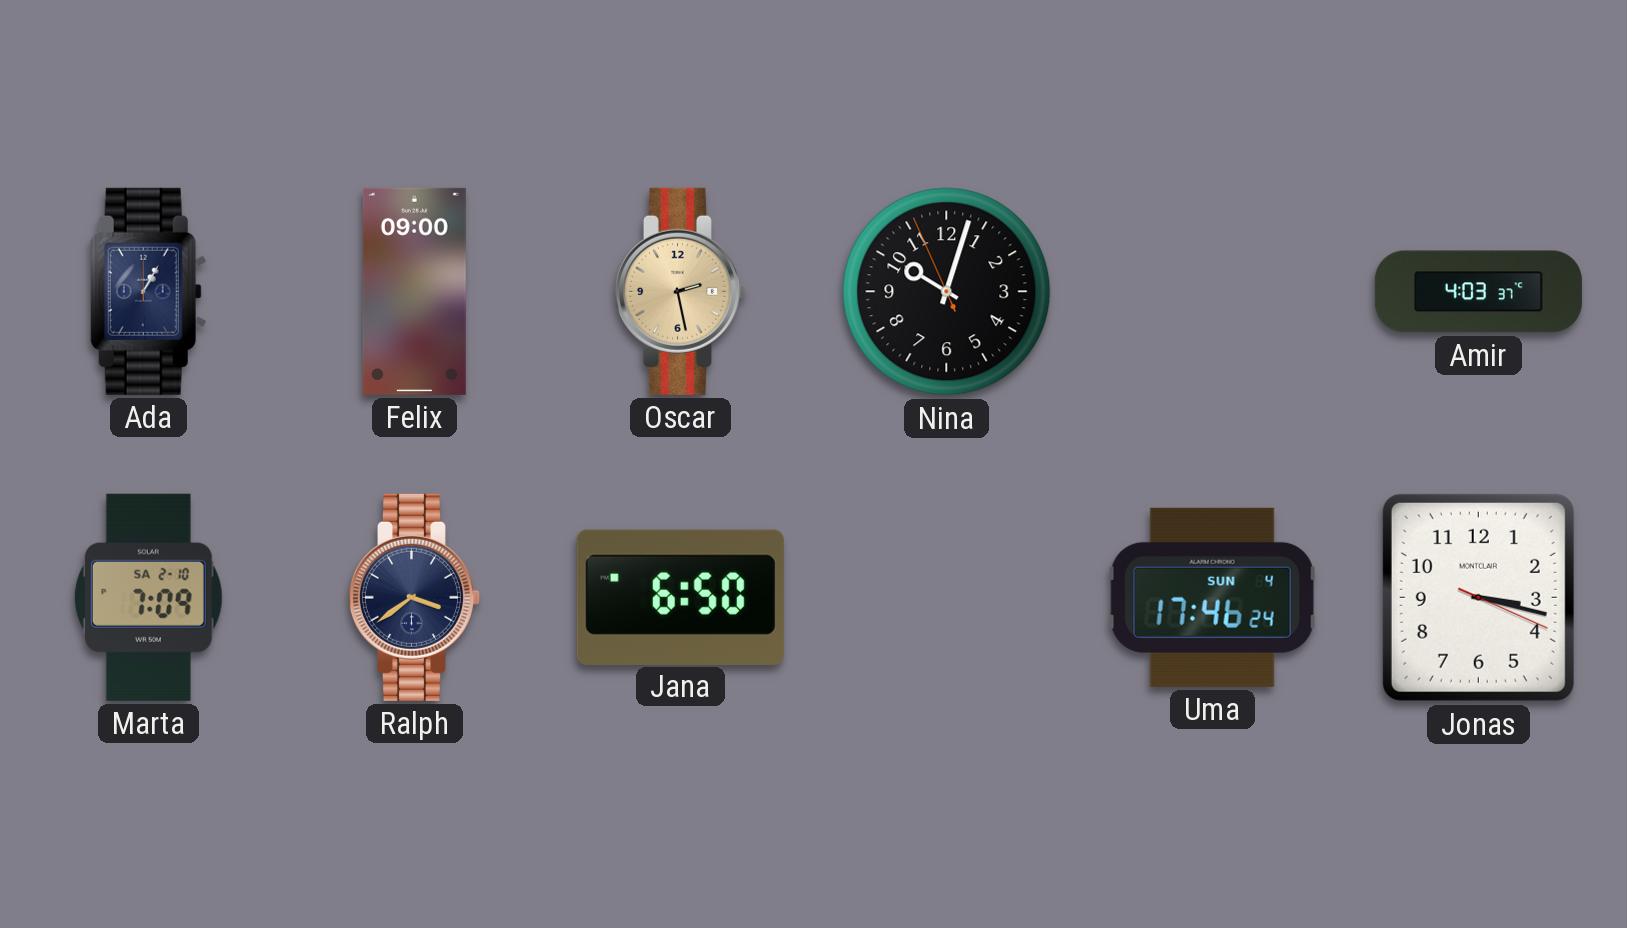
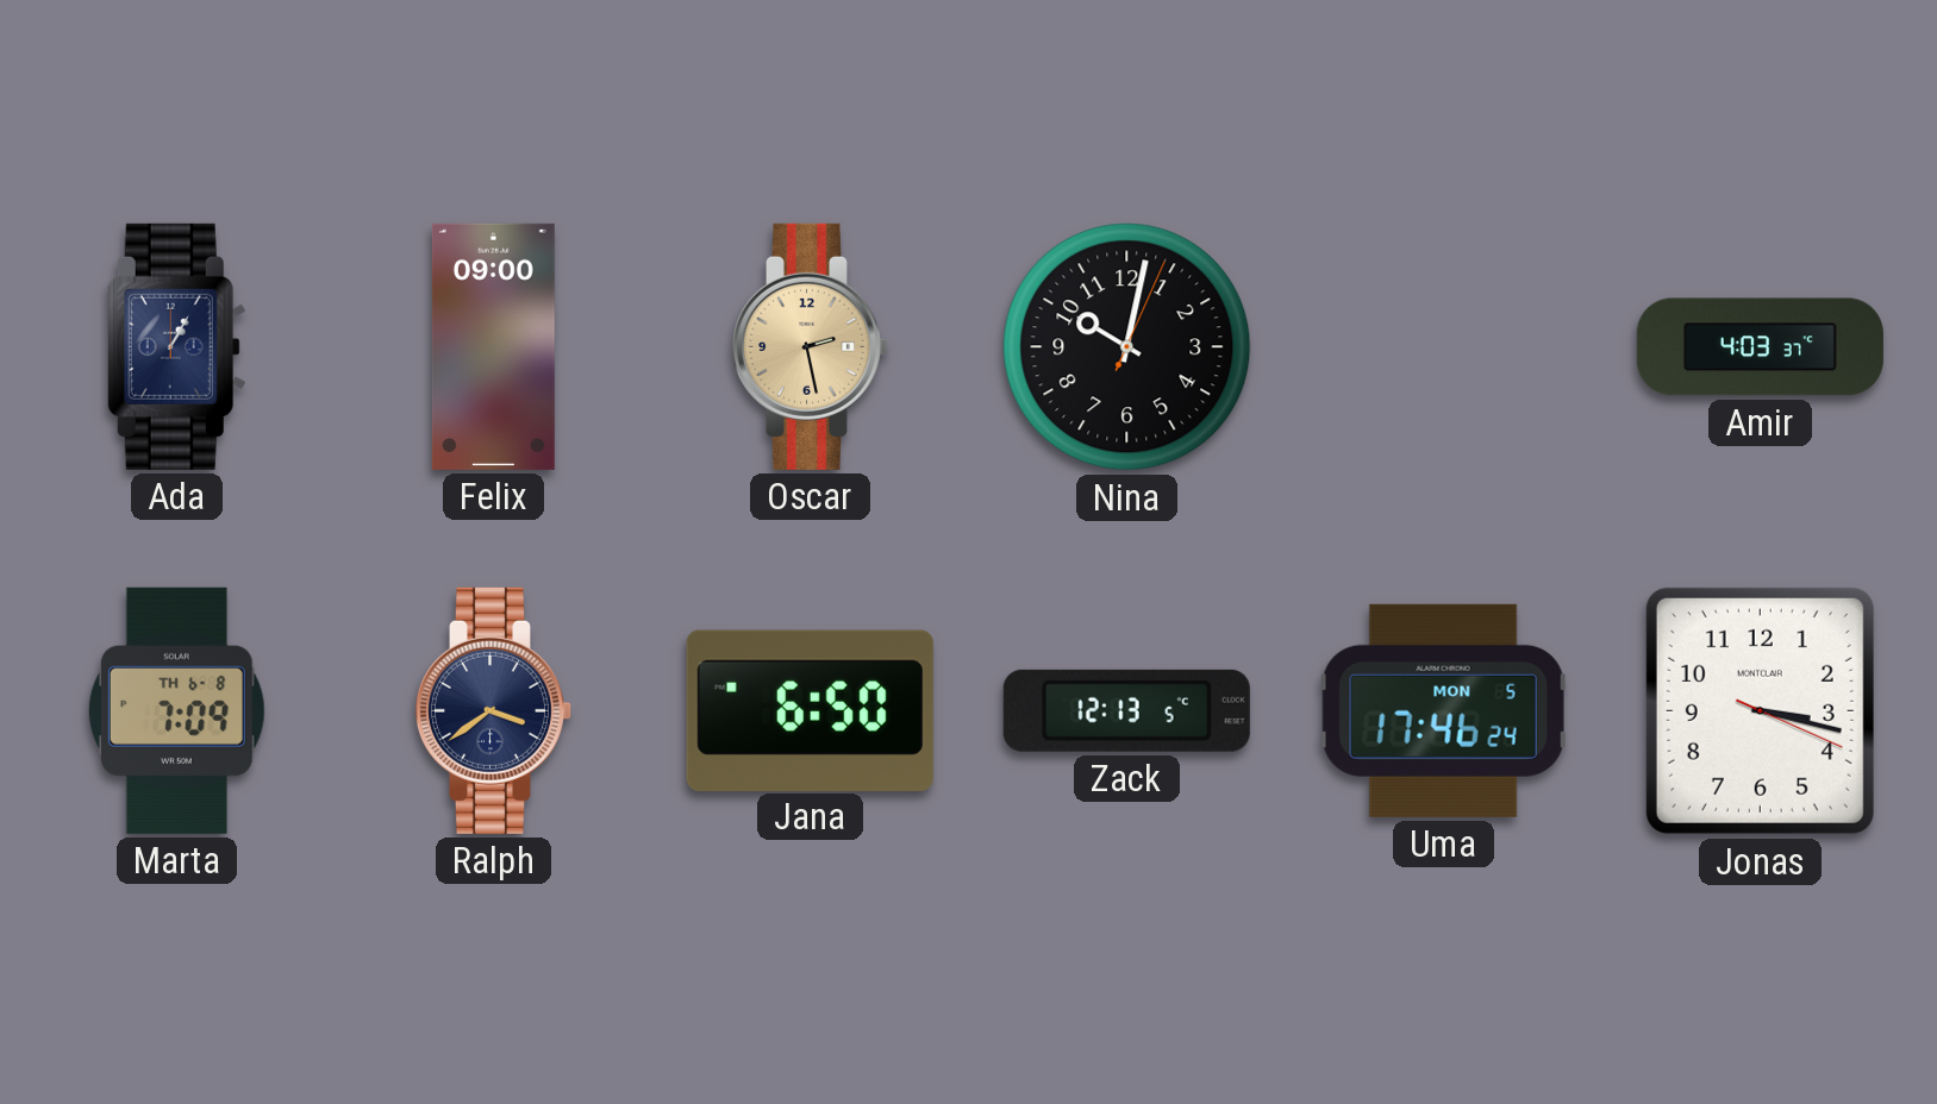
Nina: 10:02:56 -> 10:02:04 (1127, 347)
Marta date: SA 2-10 -> TH 6-8 (176, 710)
Zack: none -> 12:13 (1126, 710)
Uma date: SUN 4 -> MON 5 (1444, 710)
